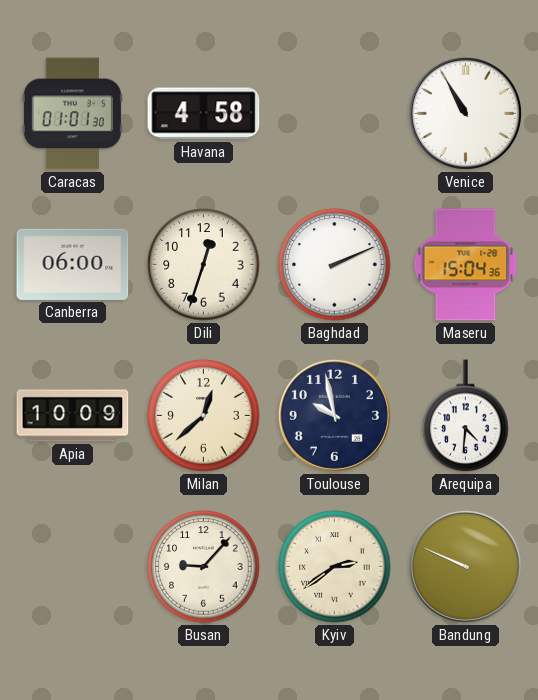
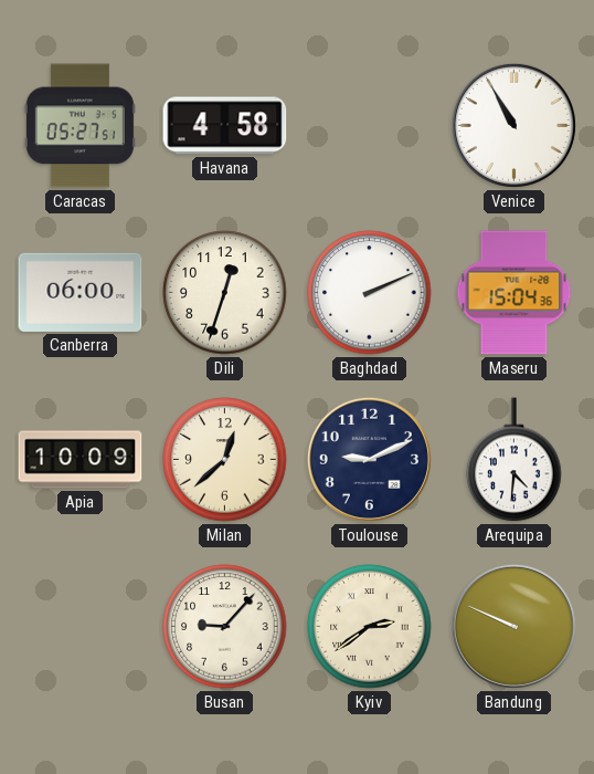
Caracas: 01:01 -> 05:27 (79, 126)
Toulouse: 9:58 -> 9:11 (369, 459)
